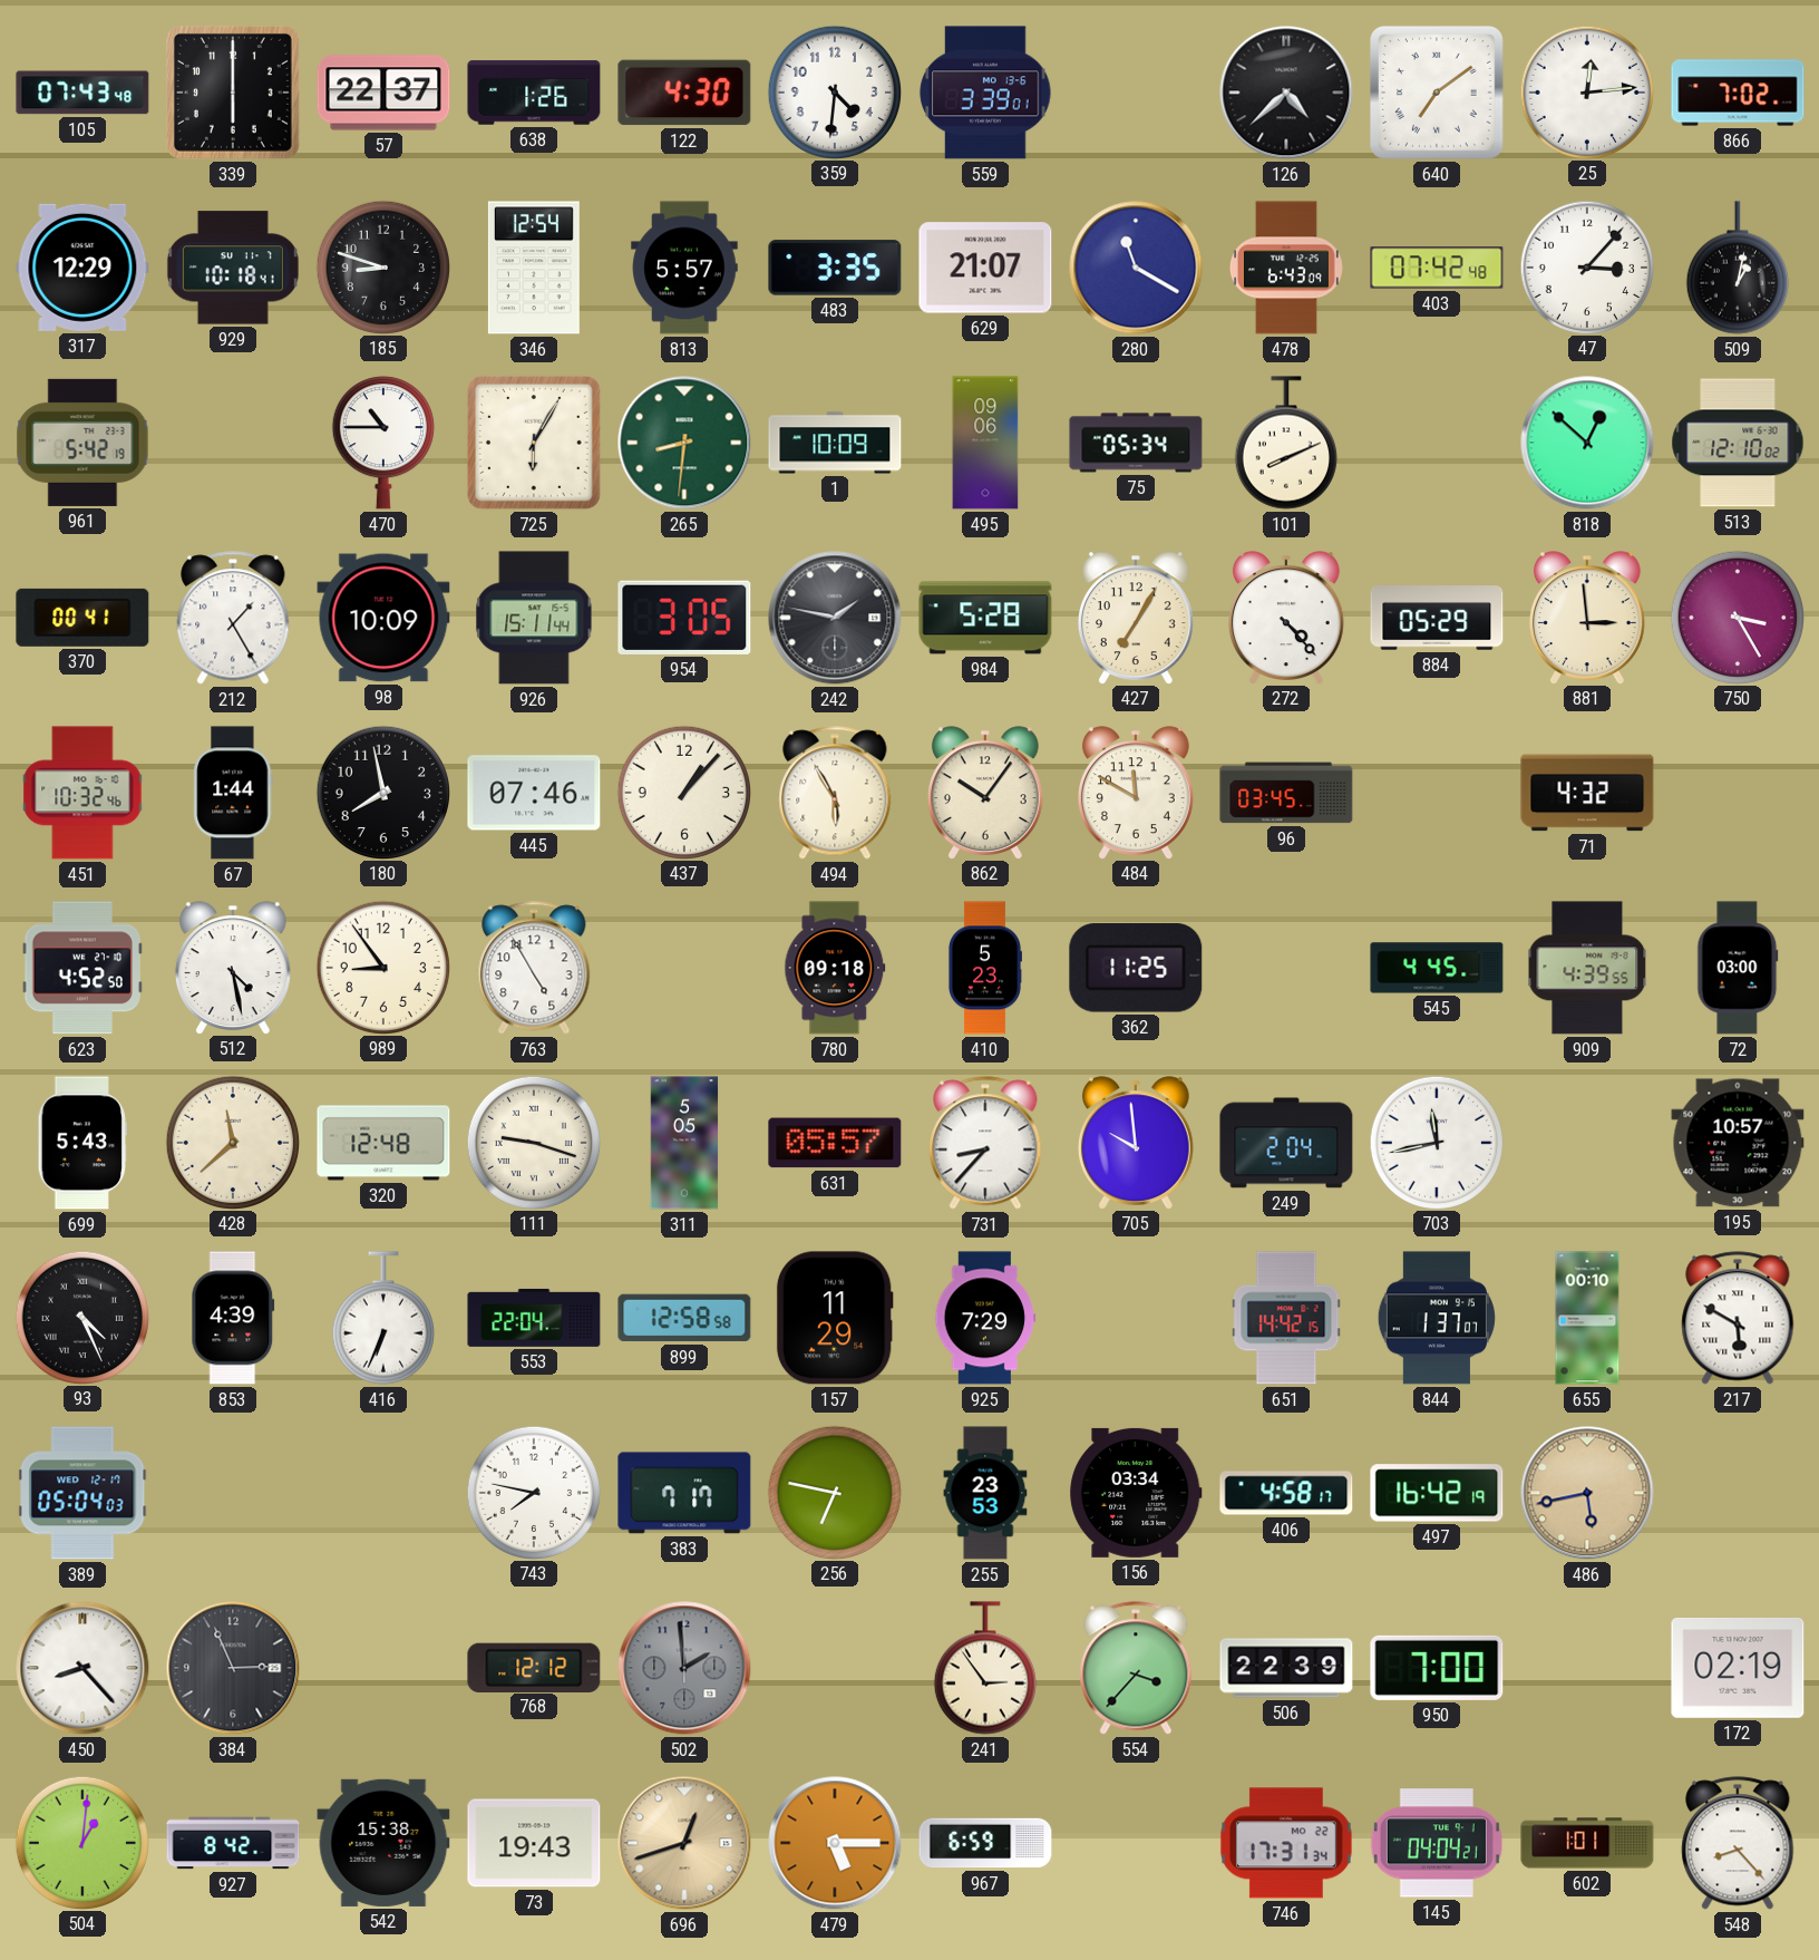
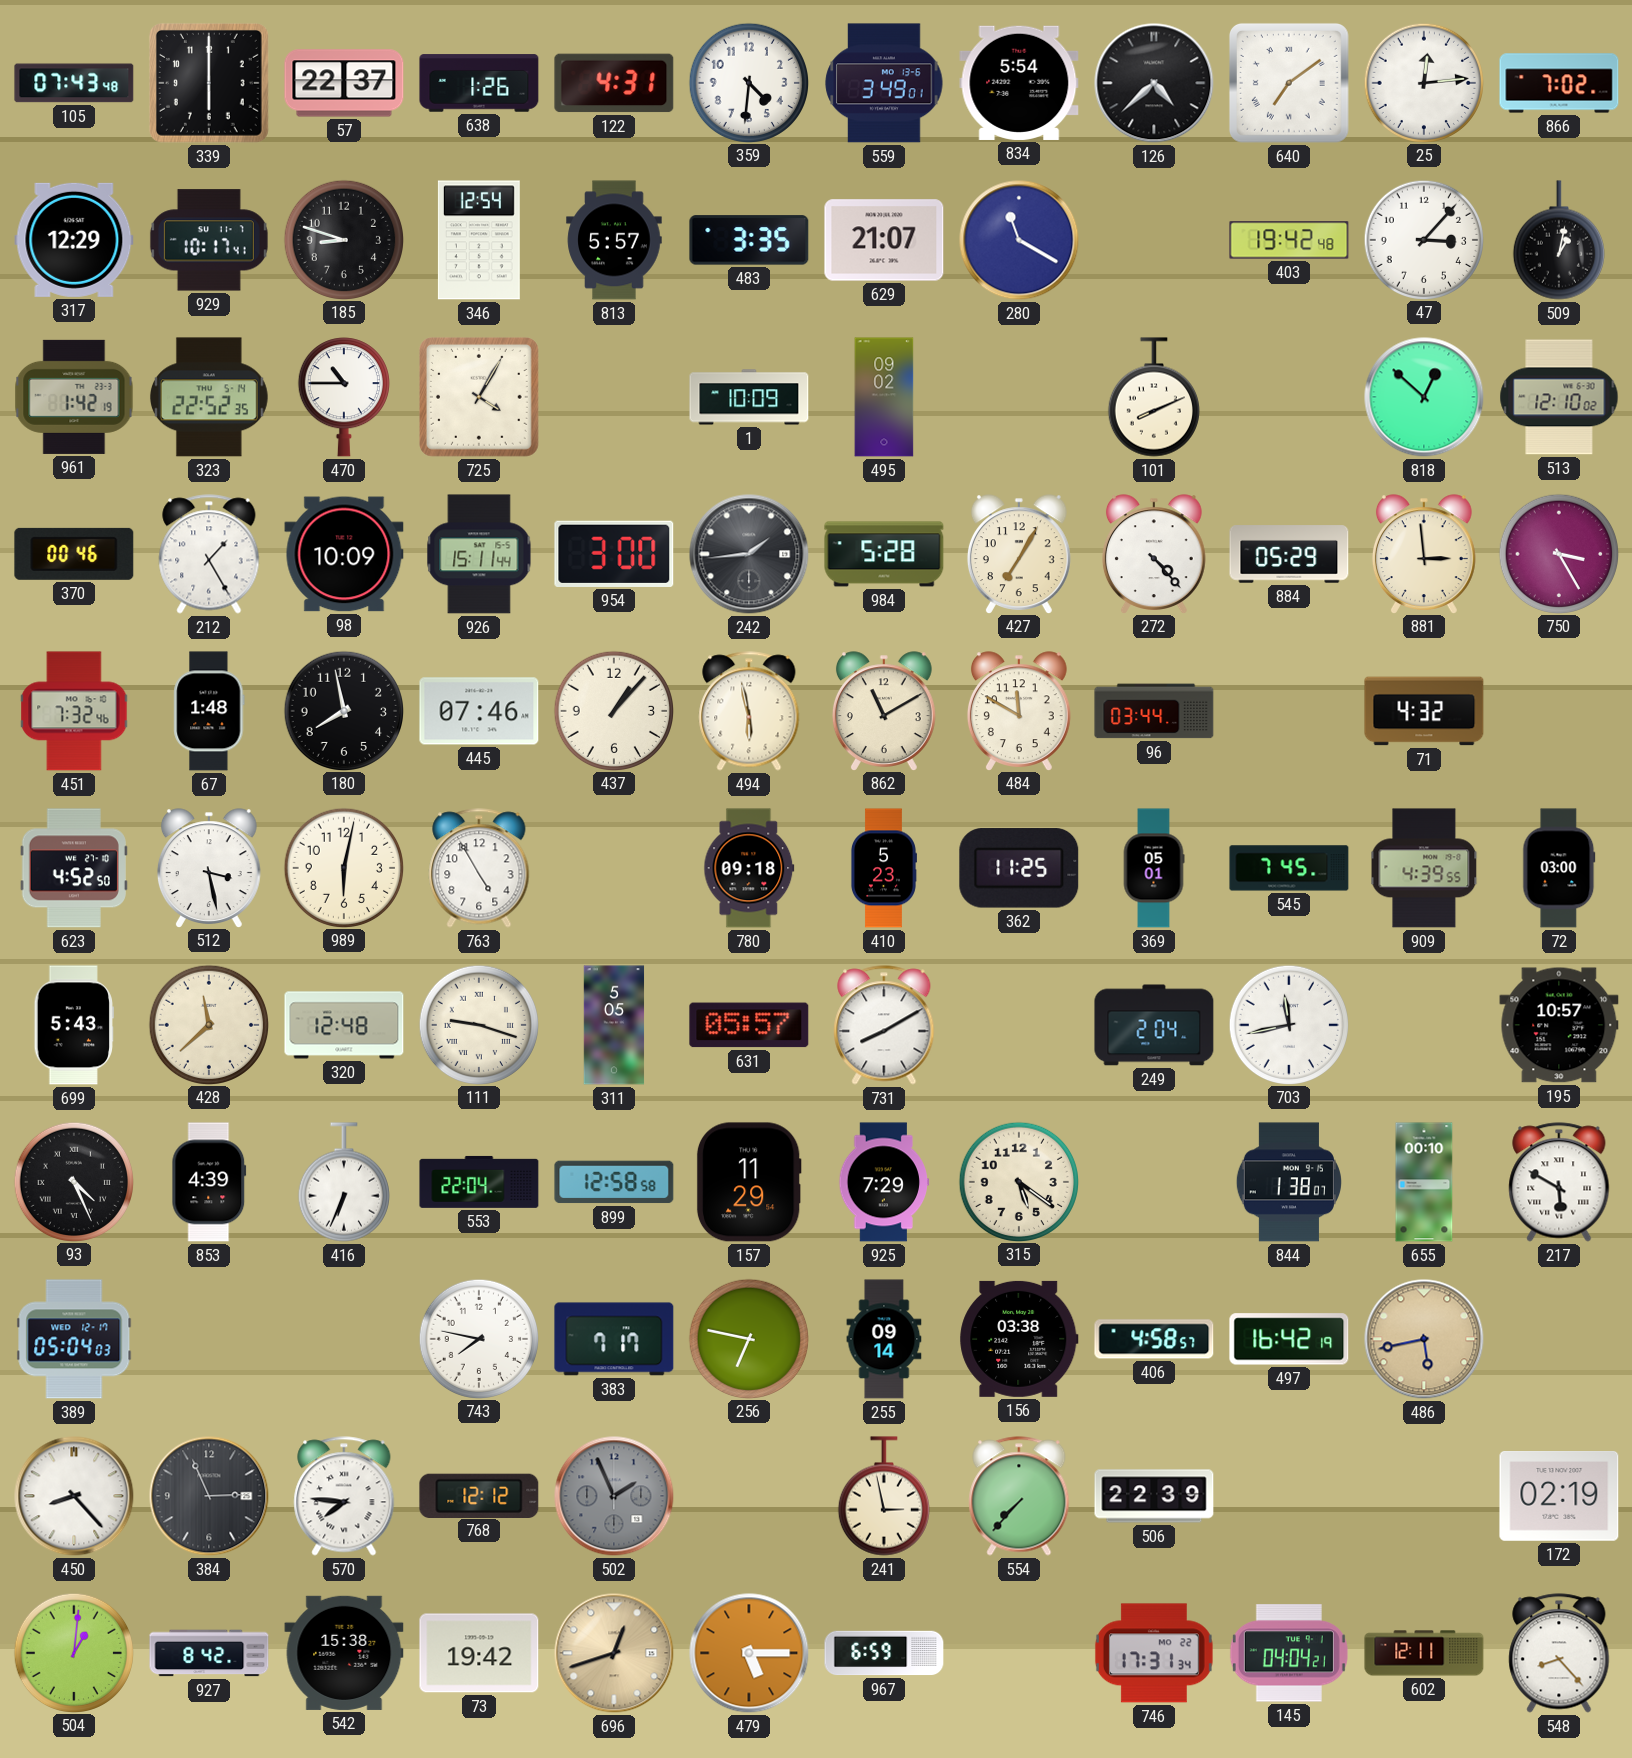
122: 4:30 -> 4:31 (614, 83)
559: 3:39 -> 3:49 (884, 83)
834: none -> 5:54 (1019, 83)
929: 10:18 -> 10:17 (209, 240)
478: 6:43 -> none (1286, 268)
403: 07:42 -> 19:42 (1289, 240)
961: 5:42 -> 1:42 (74, 397)
323: none -> 22:52 (209, 397)
725: 6:05 -> 4:05 (479, 397)
265: 8:31 -> none (684, 443)
495: 09:06 -> 09:02 (884, 397)
75: 05:34 -> none (1136, 443)
370: 00:41 -> 00:46 (74, 554)
954: 3:05 -> 3:00 (614, 554)
242: 1:47 -> 1:44 (749, 554)
451: 10:32 -> 7:32 (74, 711)
67: 1:44 -> 1:48 (209, 711)
494: 5:55 -> 5:58 (749, 711)
862: 10:06 -> 11:10 (884, 711)
96: 03:45 -> 03:44 (1154, 711)
512: 4:28 -> 3:28 (209, 868)
989: 8:54 -> 6:02 (343, 867)
369: none -> 05:01 (1154, 868)
545: 4:45 -> 7:45 (1289, 868)
731: 8:37 -> 8:10 (884, 1025)
705: 9:59 -> none (1136, 1143)
315: none -> 5:21 (1018, 1181)
651: 14:42 -> none (1286, 1318)
844: 1:37 -> 1:38 (1289, 1182)
255: 23:53 -> 09:14 (884, 1339)
156: 03:34 -> 03:38 (1019, 1339)
406: 4:58:17 -> 4:58:57 (1154, 1339)
570: none -> 7:46 (344, 1496)
502: 1:59 -> 1:56 (614, 1496)
241: 2:54 -> 2:58 (884, 1496)
554: 3:37 -> 7:37 (1019, 1496)
950: 7:00 -> none (1437, 1668)
73: 19:43 -> 19:42 (479, 1653)
602: 1:01 -> 12:11 (1424, 1653)
